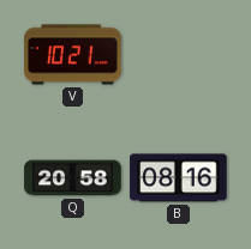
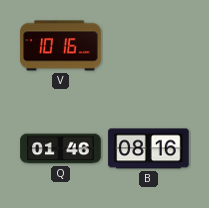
V: 10:21 -> 10:16 (61, 46)
Q: 20:58 -> 01:46 (61, 149)
